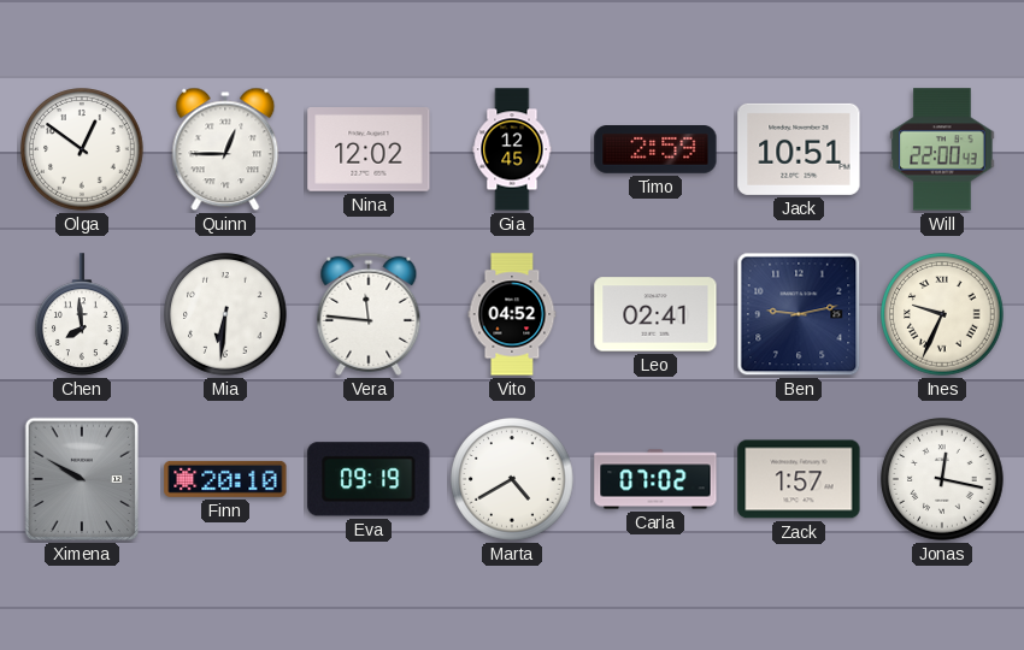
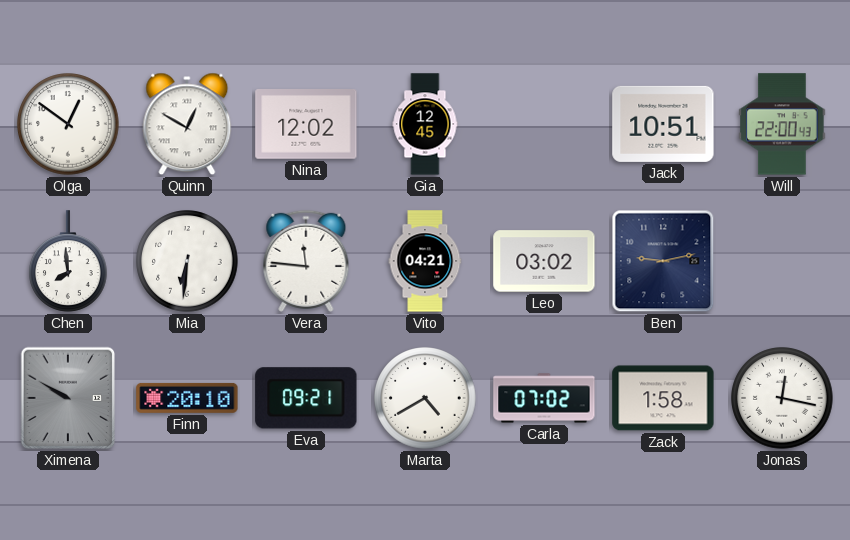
Quinn: 12:45 -> 12:50 (187, 124)
Timo: 2:59 -> none (655, 150)
Vito: 04:52 -> 04:21 (425, 261)
Leo: 02:41 -> 03:02 (544, 261)
Ines: 9:34 -> none (942, 314)
Eva: 09:19 -> 09:21 (306, 398)
Zack: 1:57 -> 1:58 (663, 398)
